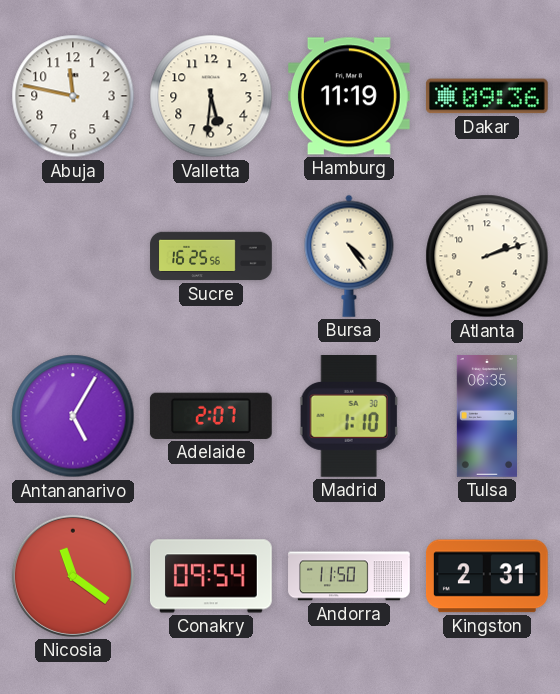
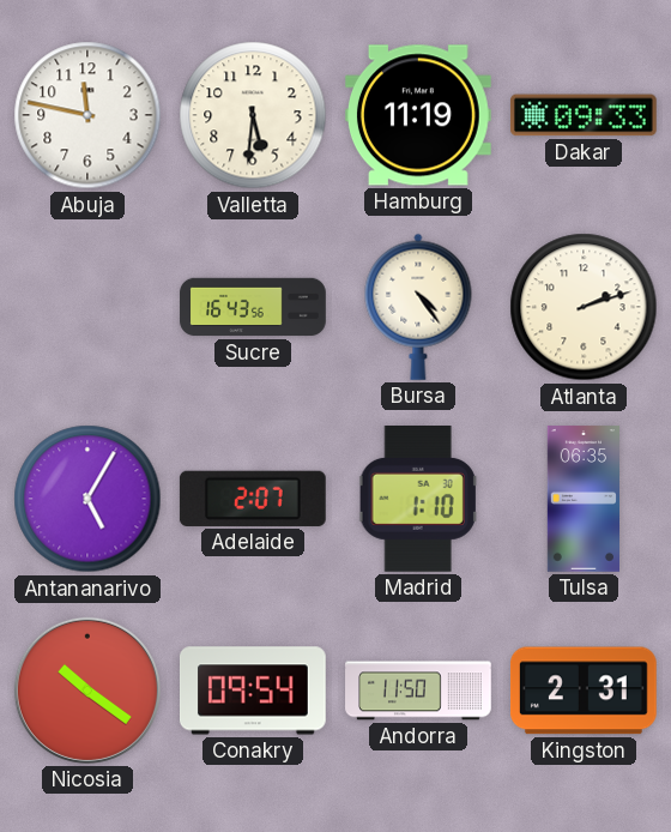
Dakar: 09:36 -> 09:33 (584, 115)
Sucre: 16:25 -> 16:43 (253, 307)
Nicosia: 11:21 -> 10:21 (87, 691)
